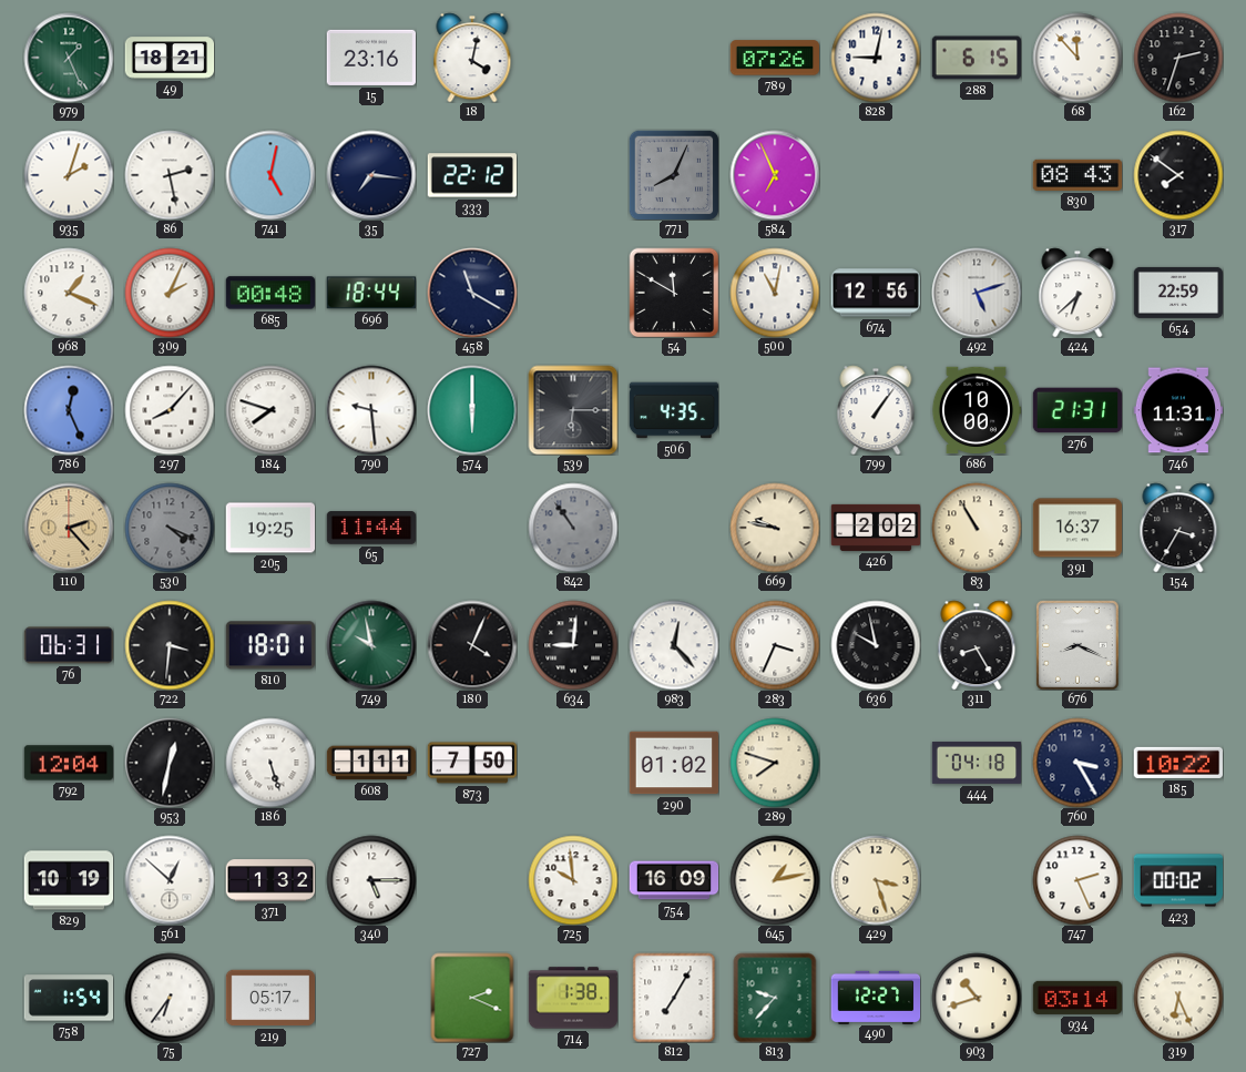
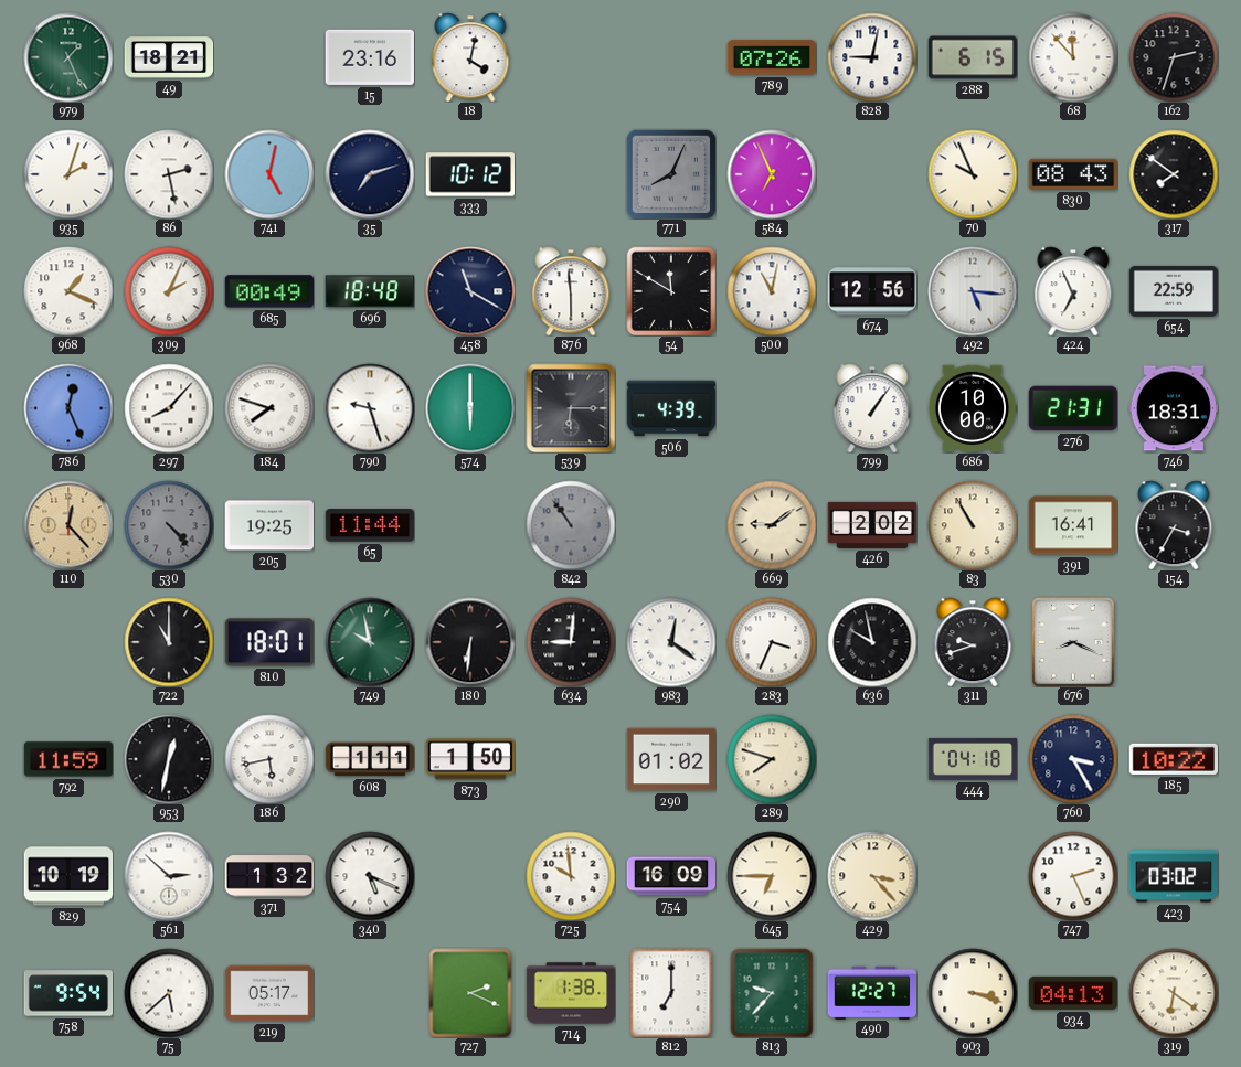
35: 7:16 -> 7:12 (370, 174)
333: 22:12 -> 10:12 (469, 174)
70: none -> 9:56 (973, 174)
685: 00:48 -> 00:49 (268, 291)
696: 18:44 -> 18:48 (370, 291)
876: none -> 5:59 (571, 291)
492: 5:12 -> 5:16 (973, 291)
424: 6:38 -> 6:56 (1073, 291)
790: 9:29 -> 9:27 (370, 408)
506: 4:35 -> 4:39 (671, 408)
746: 11:31 -> 18:31 (1173, 408)
110: 2:23 -> 12:23 (68, 525)
530: 4:19 -> 4:23 (169, 525)
669: 9:47 -> 9:09 (772, 525)
391: 16:37 -> 16:41 (1073, 525)
76: 06:31 -> none (69, 645)
722: 3:31 -> 11:00 (169, 642)
180: 4:04 -> 6:31 (470, 642)
983: 12:23 -> 12:21 (671, 642)
311: 8:25 -> 9:42 (973, 642)
792: 12:04 -> 11:59 (68, 759)
186: 5:27 -> 5:43 (269, 759)
873: 7:50 -> 1:50 (470, 759)
561: 12:52 -> 2:52 (169, 876)
340: 5:15 -> 5:19 (370, 876)
645: 1:13 -> 6:45 (772, 876)
429: 3:27 -> 3:23 (872, 876)
423: 00:02 -> 03:02 (1174, 876)
758: 1:54 -> 9:54 (68, 993)
75: 6:36 -> 5:38 (169, 993)
812: 7:05 -> 7:00 (671, 993)
903: 10:42 -> 3:18 (973, 993)
934: 03:14 -> 04:13 (1073, 993)
319: 6:26 -> 6:21 (1174, 993)
